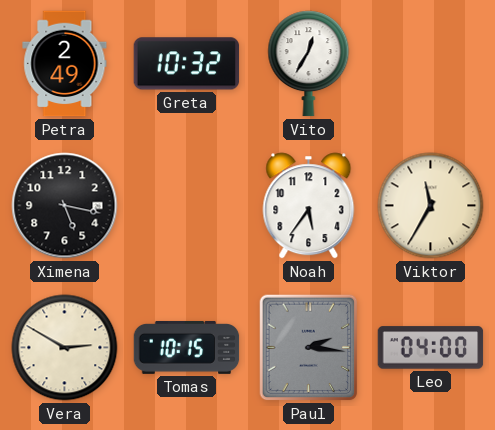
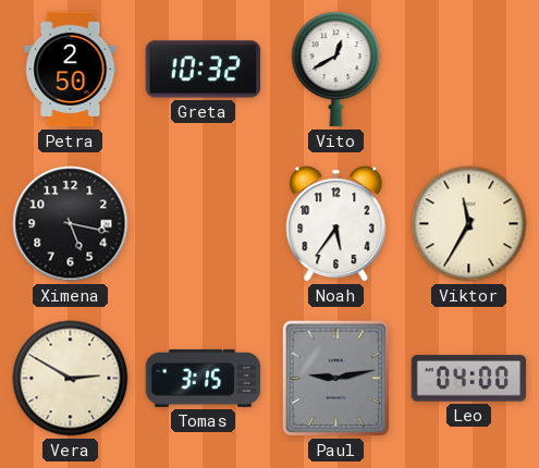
Petra: 2:49 -> 2:50 (71, 70)
Vito: 12:35 -> 12:40 (336, 70)
Tomas: 10:15 -> 3:15 (204, 378)
Paul: 2:16 -> 9:13 (336, 379)
